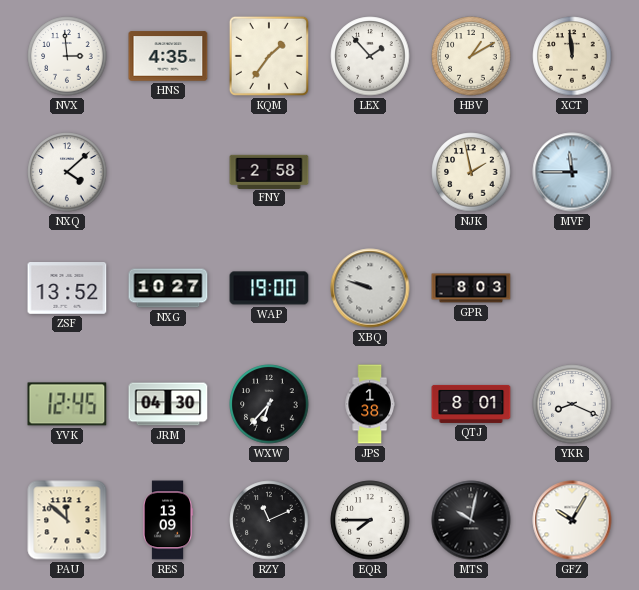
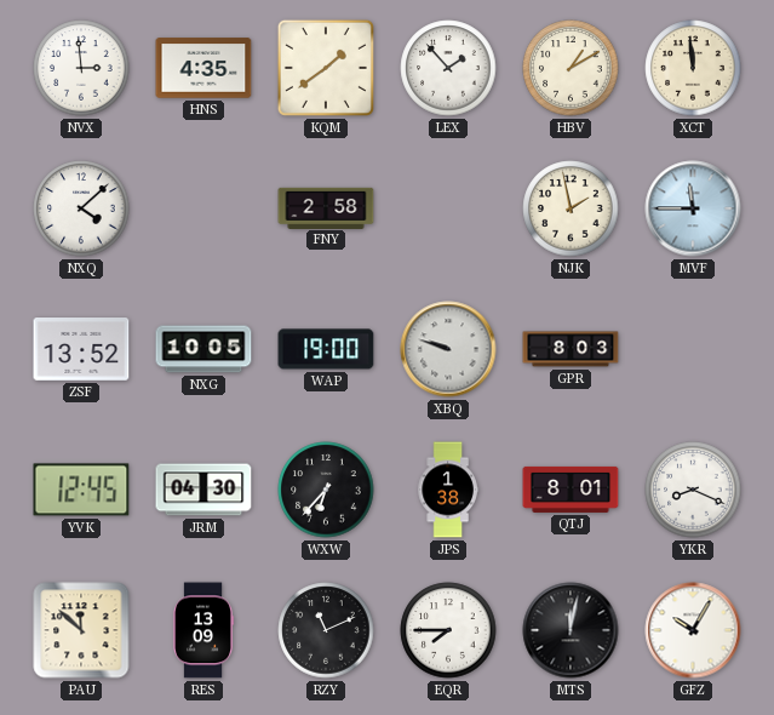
KQM: 1:36 -> 1:39 (326, 68)
NXG: 10:27 -> 10:05 (203, 349)
MTS: 10:02 -> 12:02 (571, 630)
